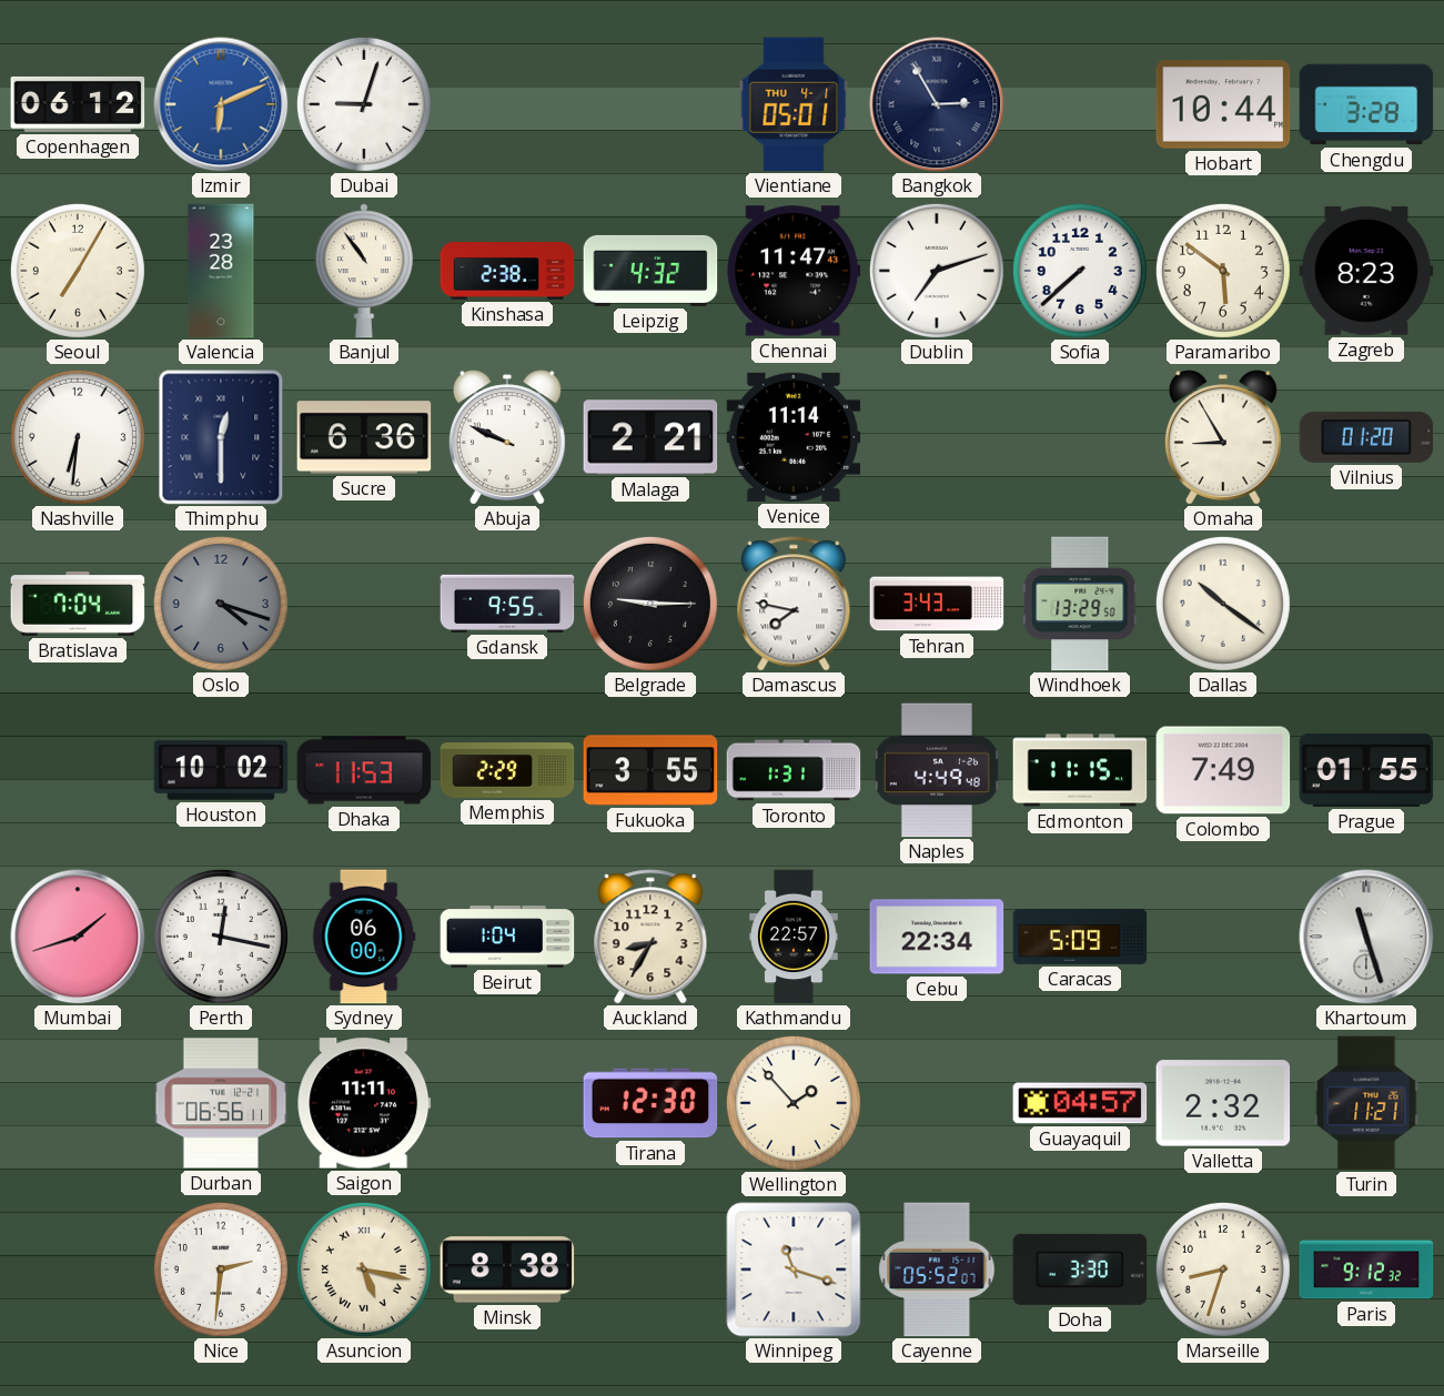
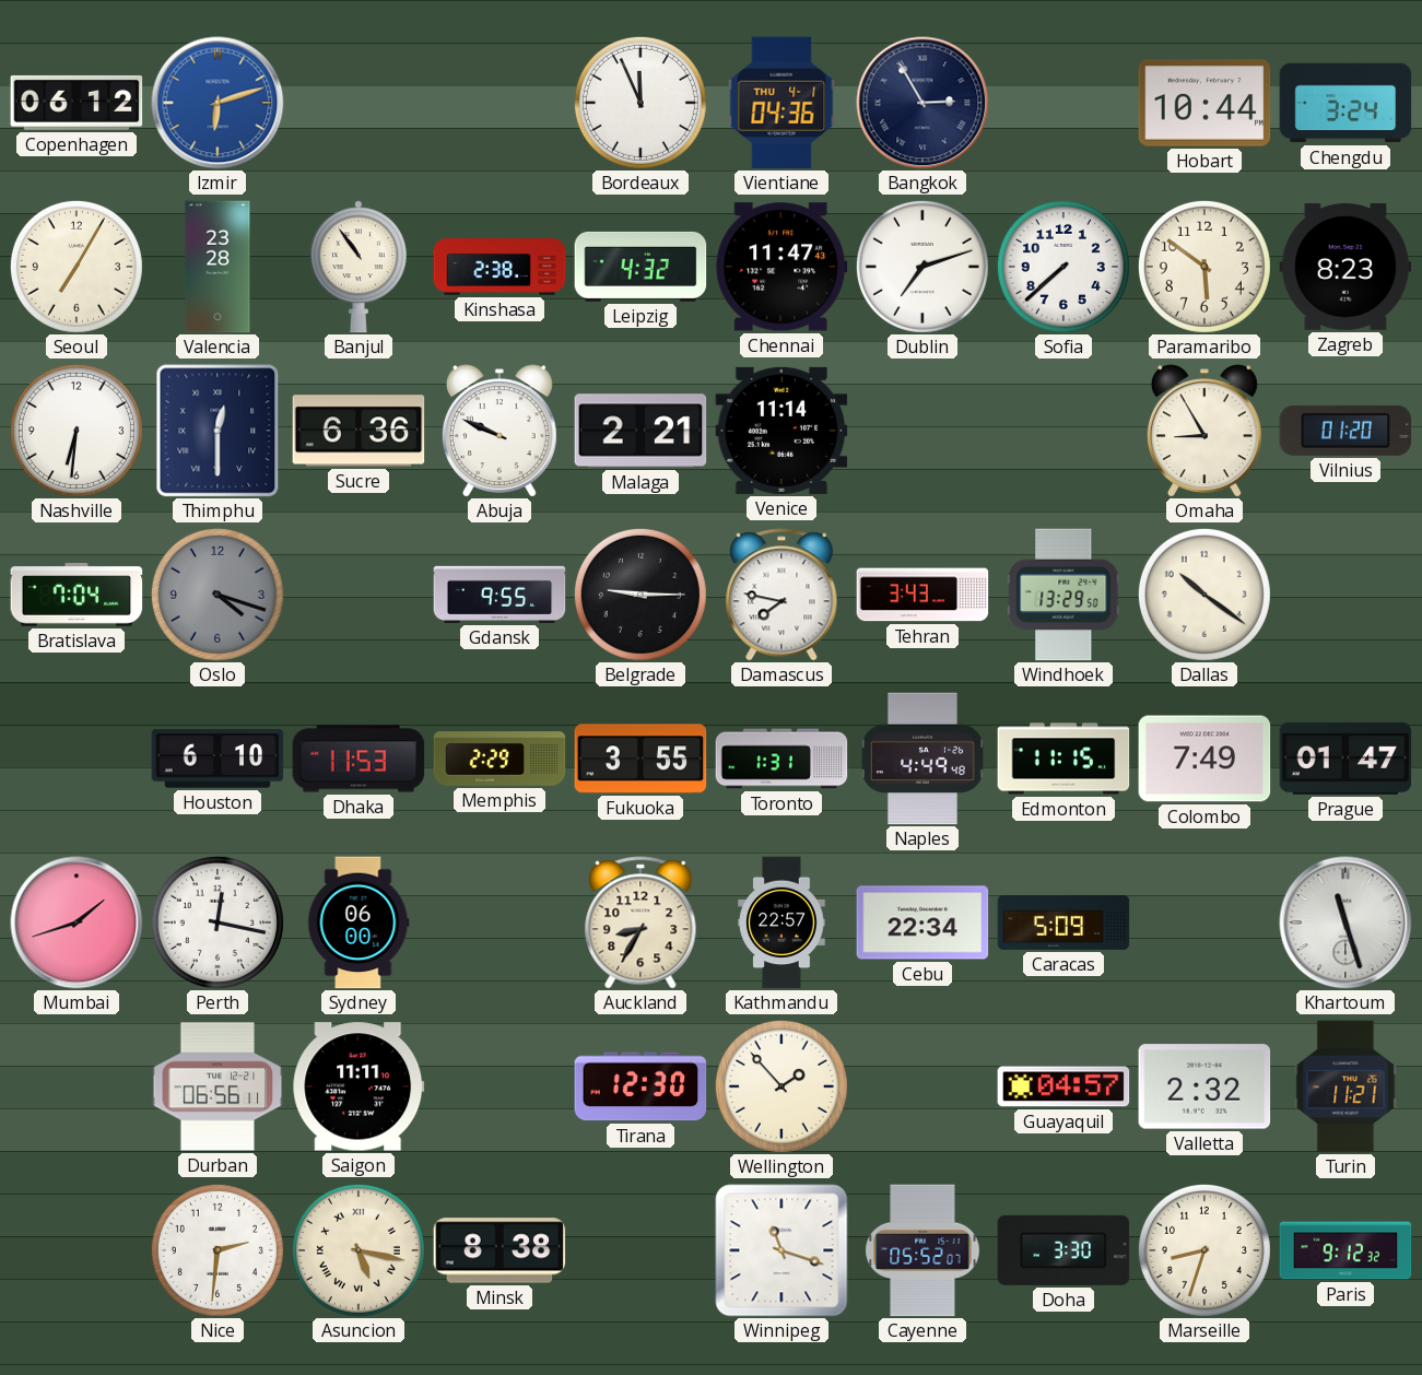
Izmir: 6:11 -> 6:12 (218, 103)
Dubai: 9:03 -> none (364, 104)
Bordeaux: none -> 11:56 (641, 103)
Vientiane: 05:01 -> 04:36 (781, 103)
Chengdu: 3:28 -> 3:24 (1345, 103)
Houston: 10:02 -> 6:10 (218, 759)
Prague: 01:55 -> 01:47 (1345, 759)
Beirut: 1:04 -> none (507, 937)
